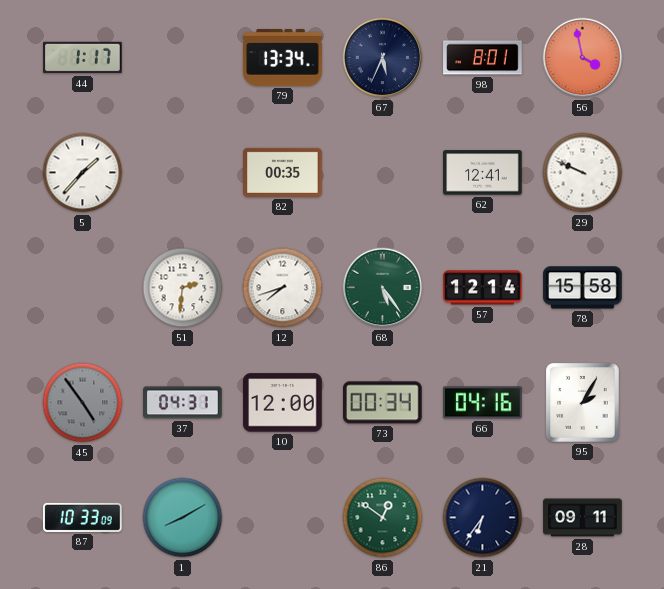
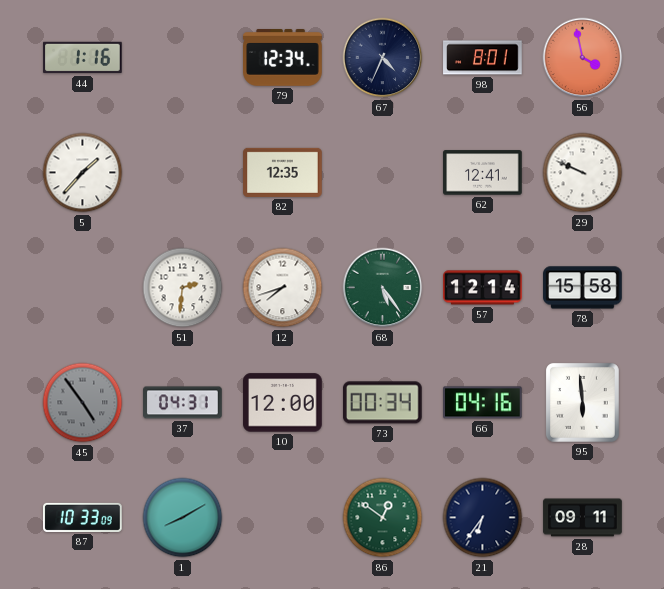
44: 1:17 -> 1:16 (83, 58)
79: 13:34 -> 12:34 (283, 58)
67: 5:34 -> 4:34 (383, 58)
82: 00:35 -> 12:35 (283, 172)
95: 2:05 -> 5:59 (582, 402)
